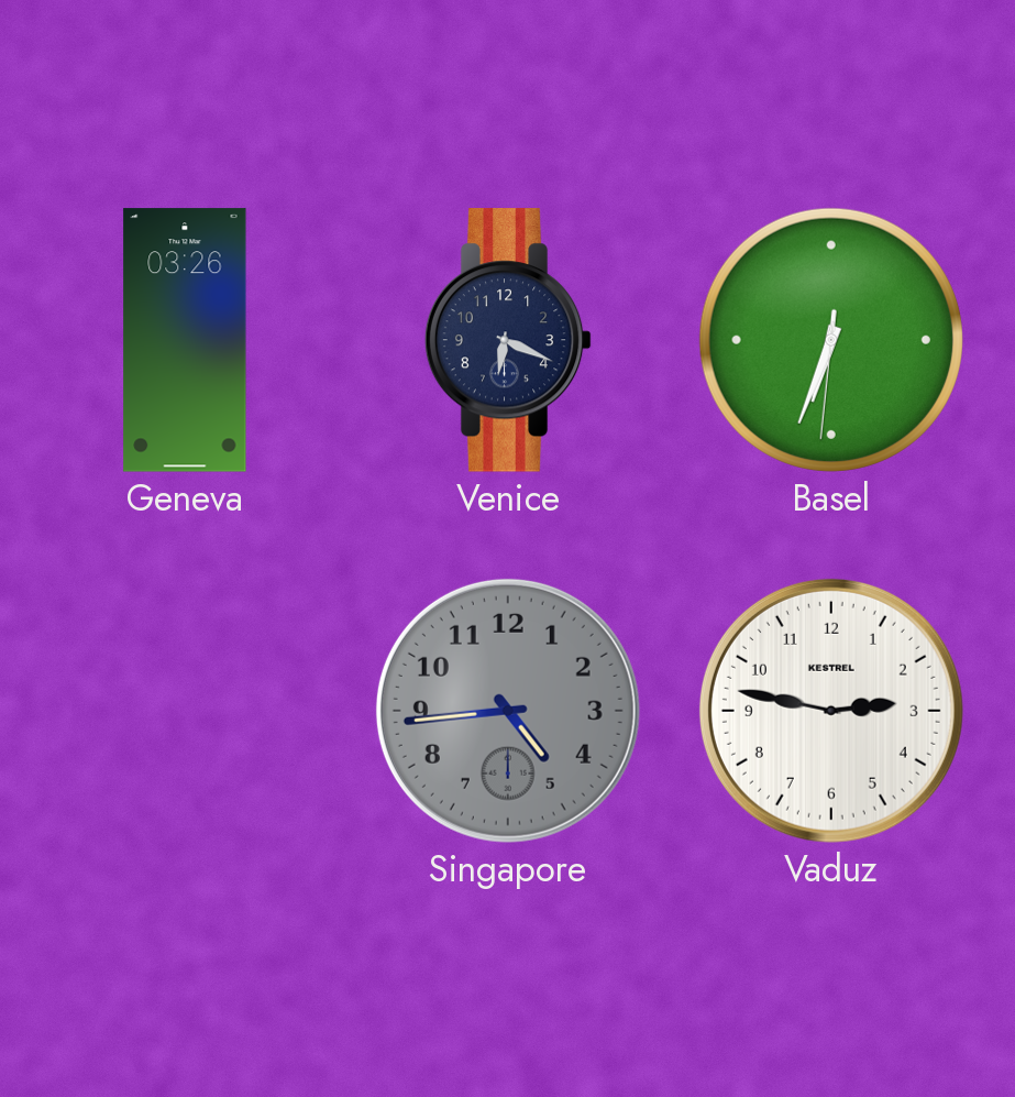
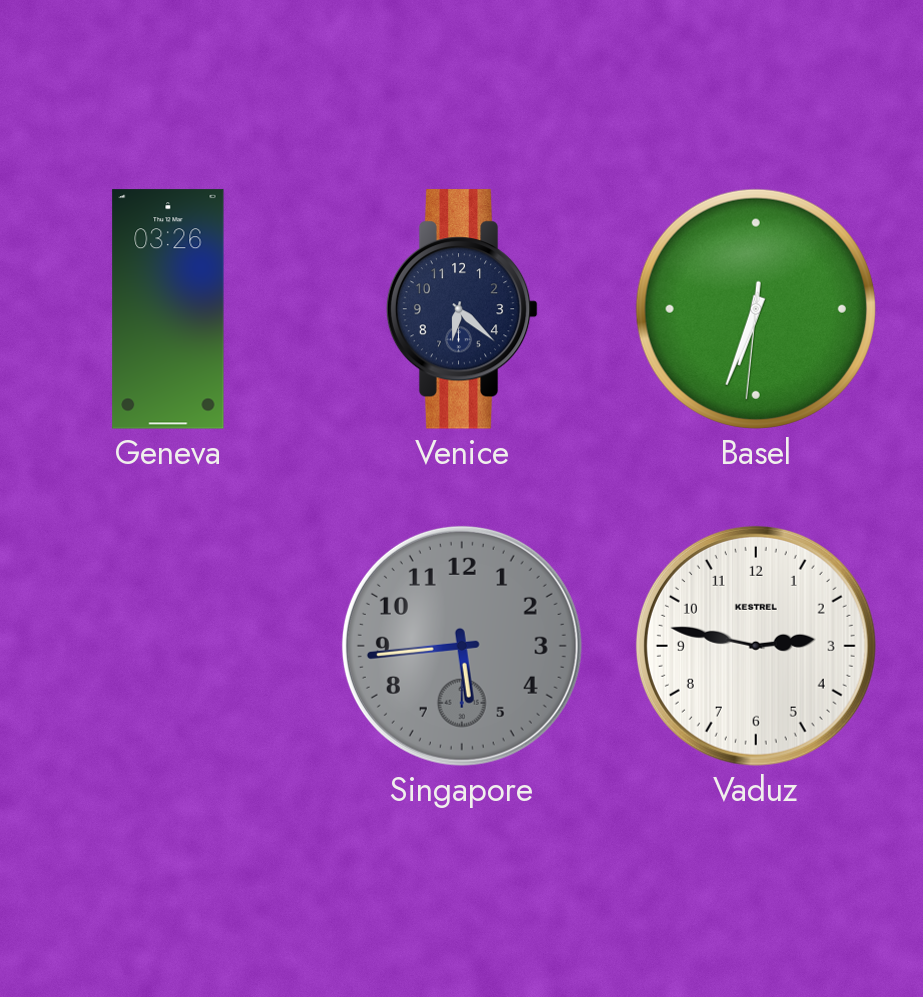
Venice: 6:19 -> 6:22 (462, 309)
Singapore: 4:44 -> 5:44 (462, 646)
